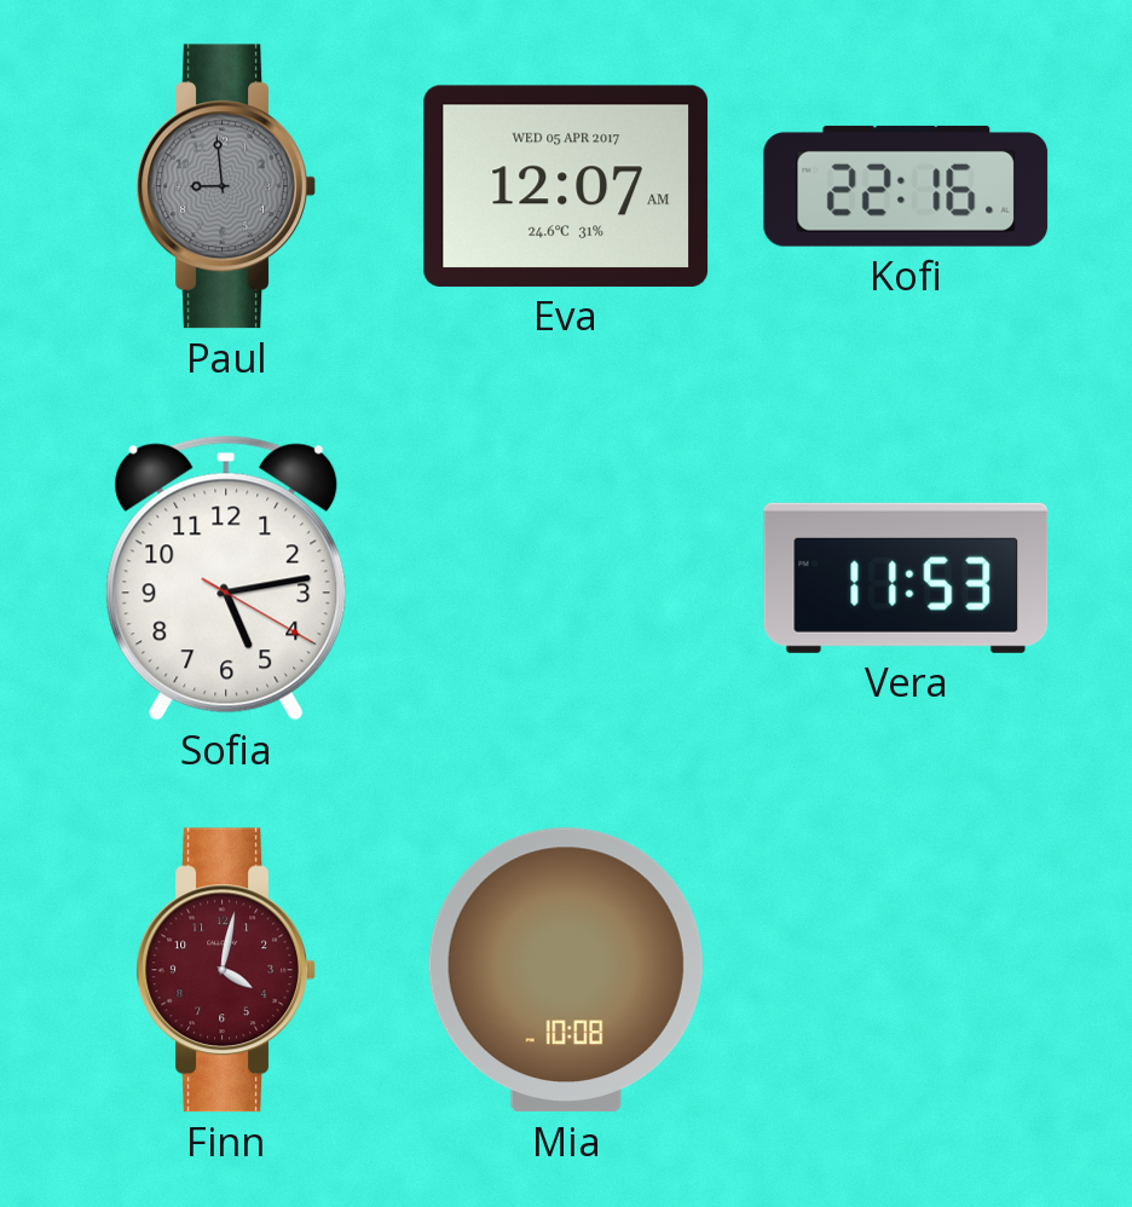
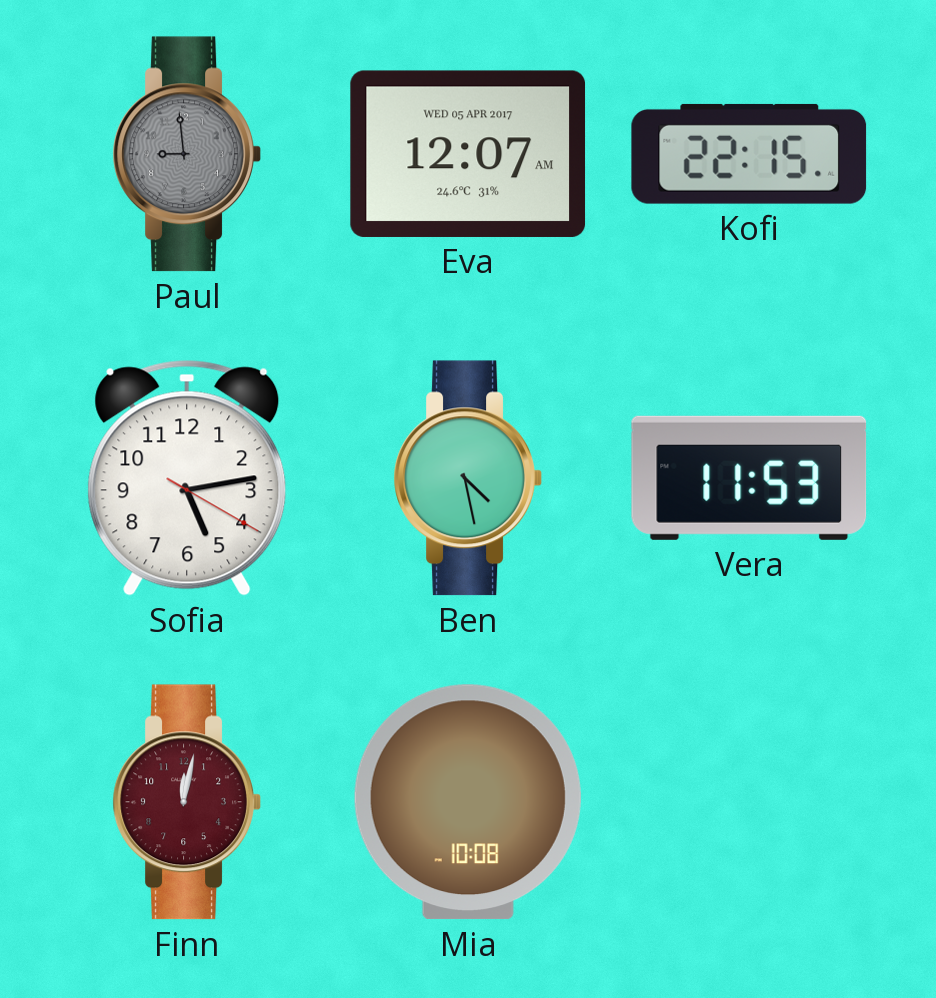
Kofi: 22:16 -> 22:15 (749, 154)
Ben: none -> 4:28 (468, 478)
Finn: 4:02 -> 12:02 (187, 802)
